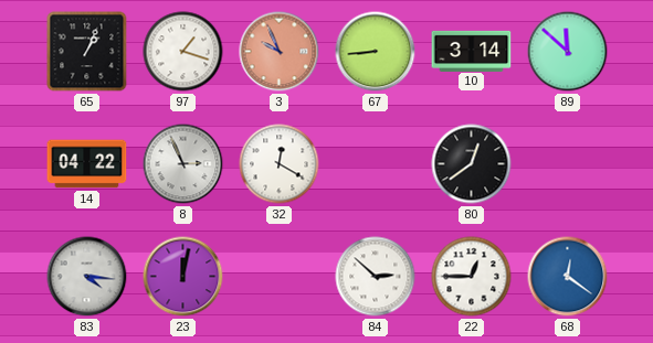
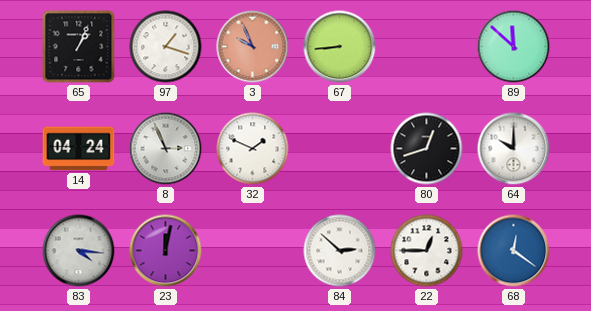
10: 3:14 -> none (472, 51)
14: 04:22 -> 04:24 (79, 149)
32: 12:20 -> 1:49 (253, 149)
80: 12:39 -> 12:42 (427, 149)
64: none -> 10:00 (514, 149)
